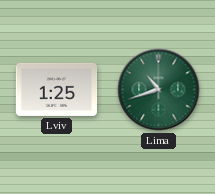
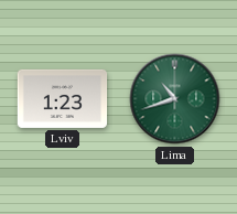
Lviv: 1:25 -> 1:23 (63, 98)
